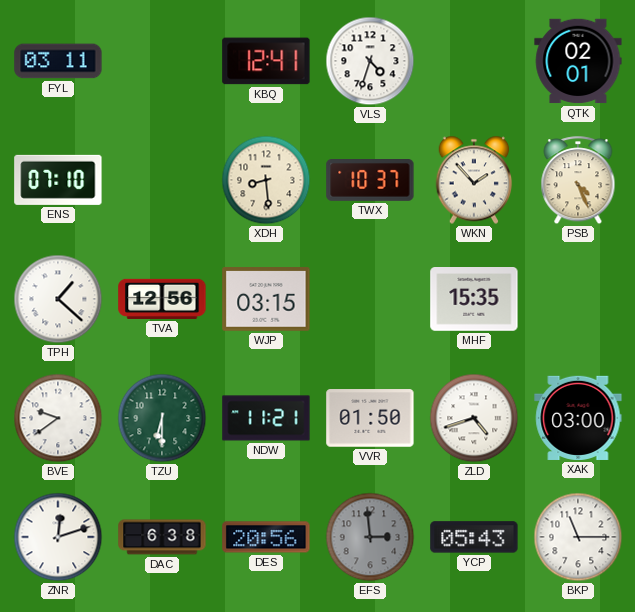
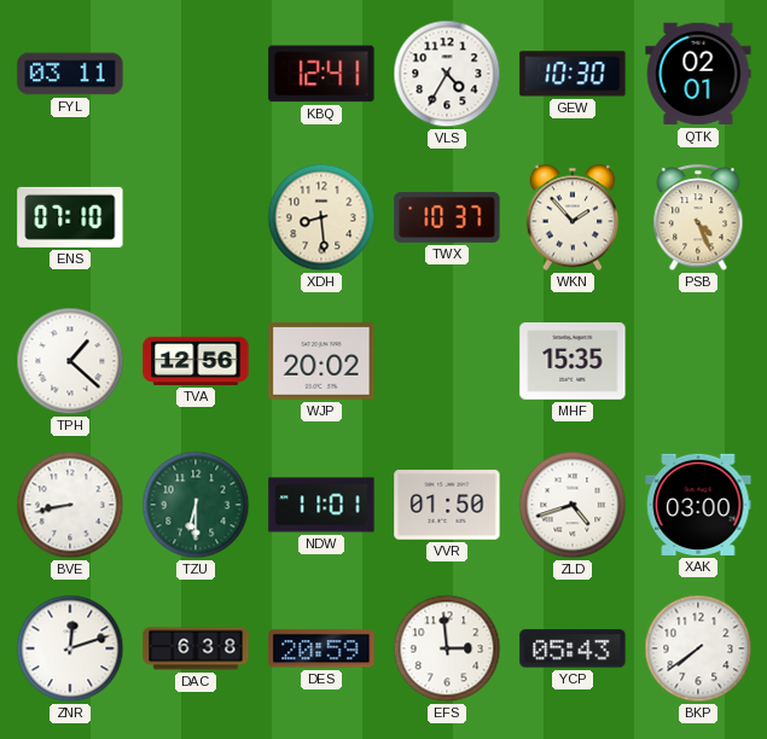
VLS: 4:33 -> 4:35 (447, 74)
GEW: none -> 10:30 (573, 74)
WJP: 03:15 -> 20:02 (321, 361)
BVE: 9:39 -> 8:43 (70, 505)
NDW: 11:21 -> 11:01 (321, 505)
DES: 20:56 -> 20:59 (321, 648)
EFS dial: grey -> white (447, 648)
BKP: 11:15 -> 7:39 (698, 648)
